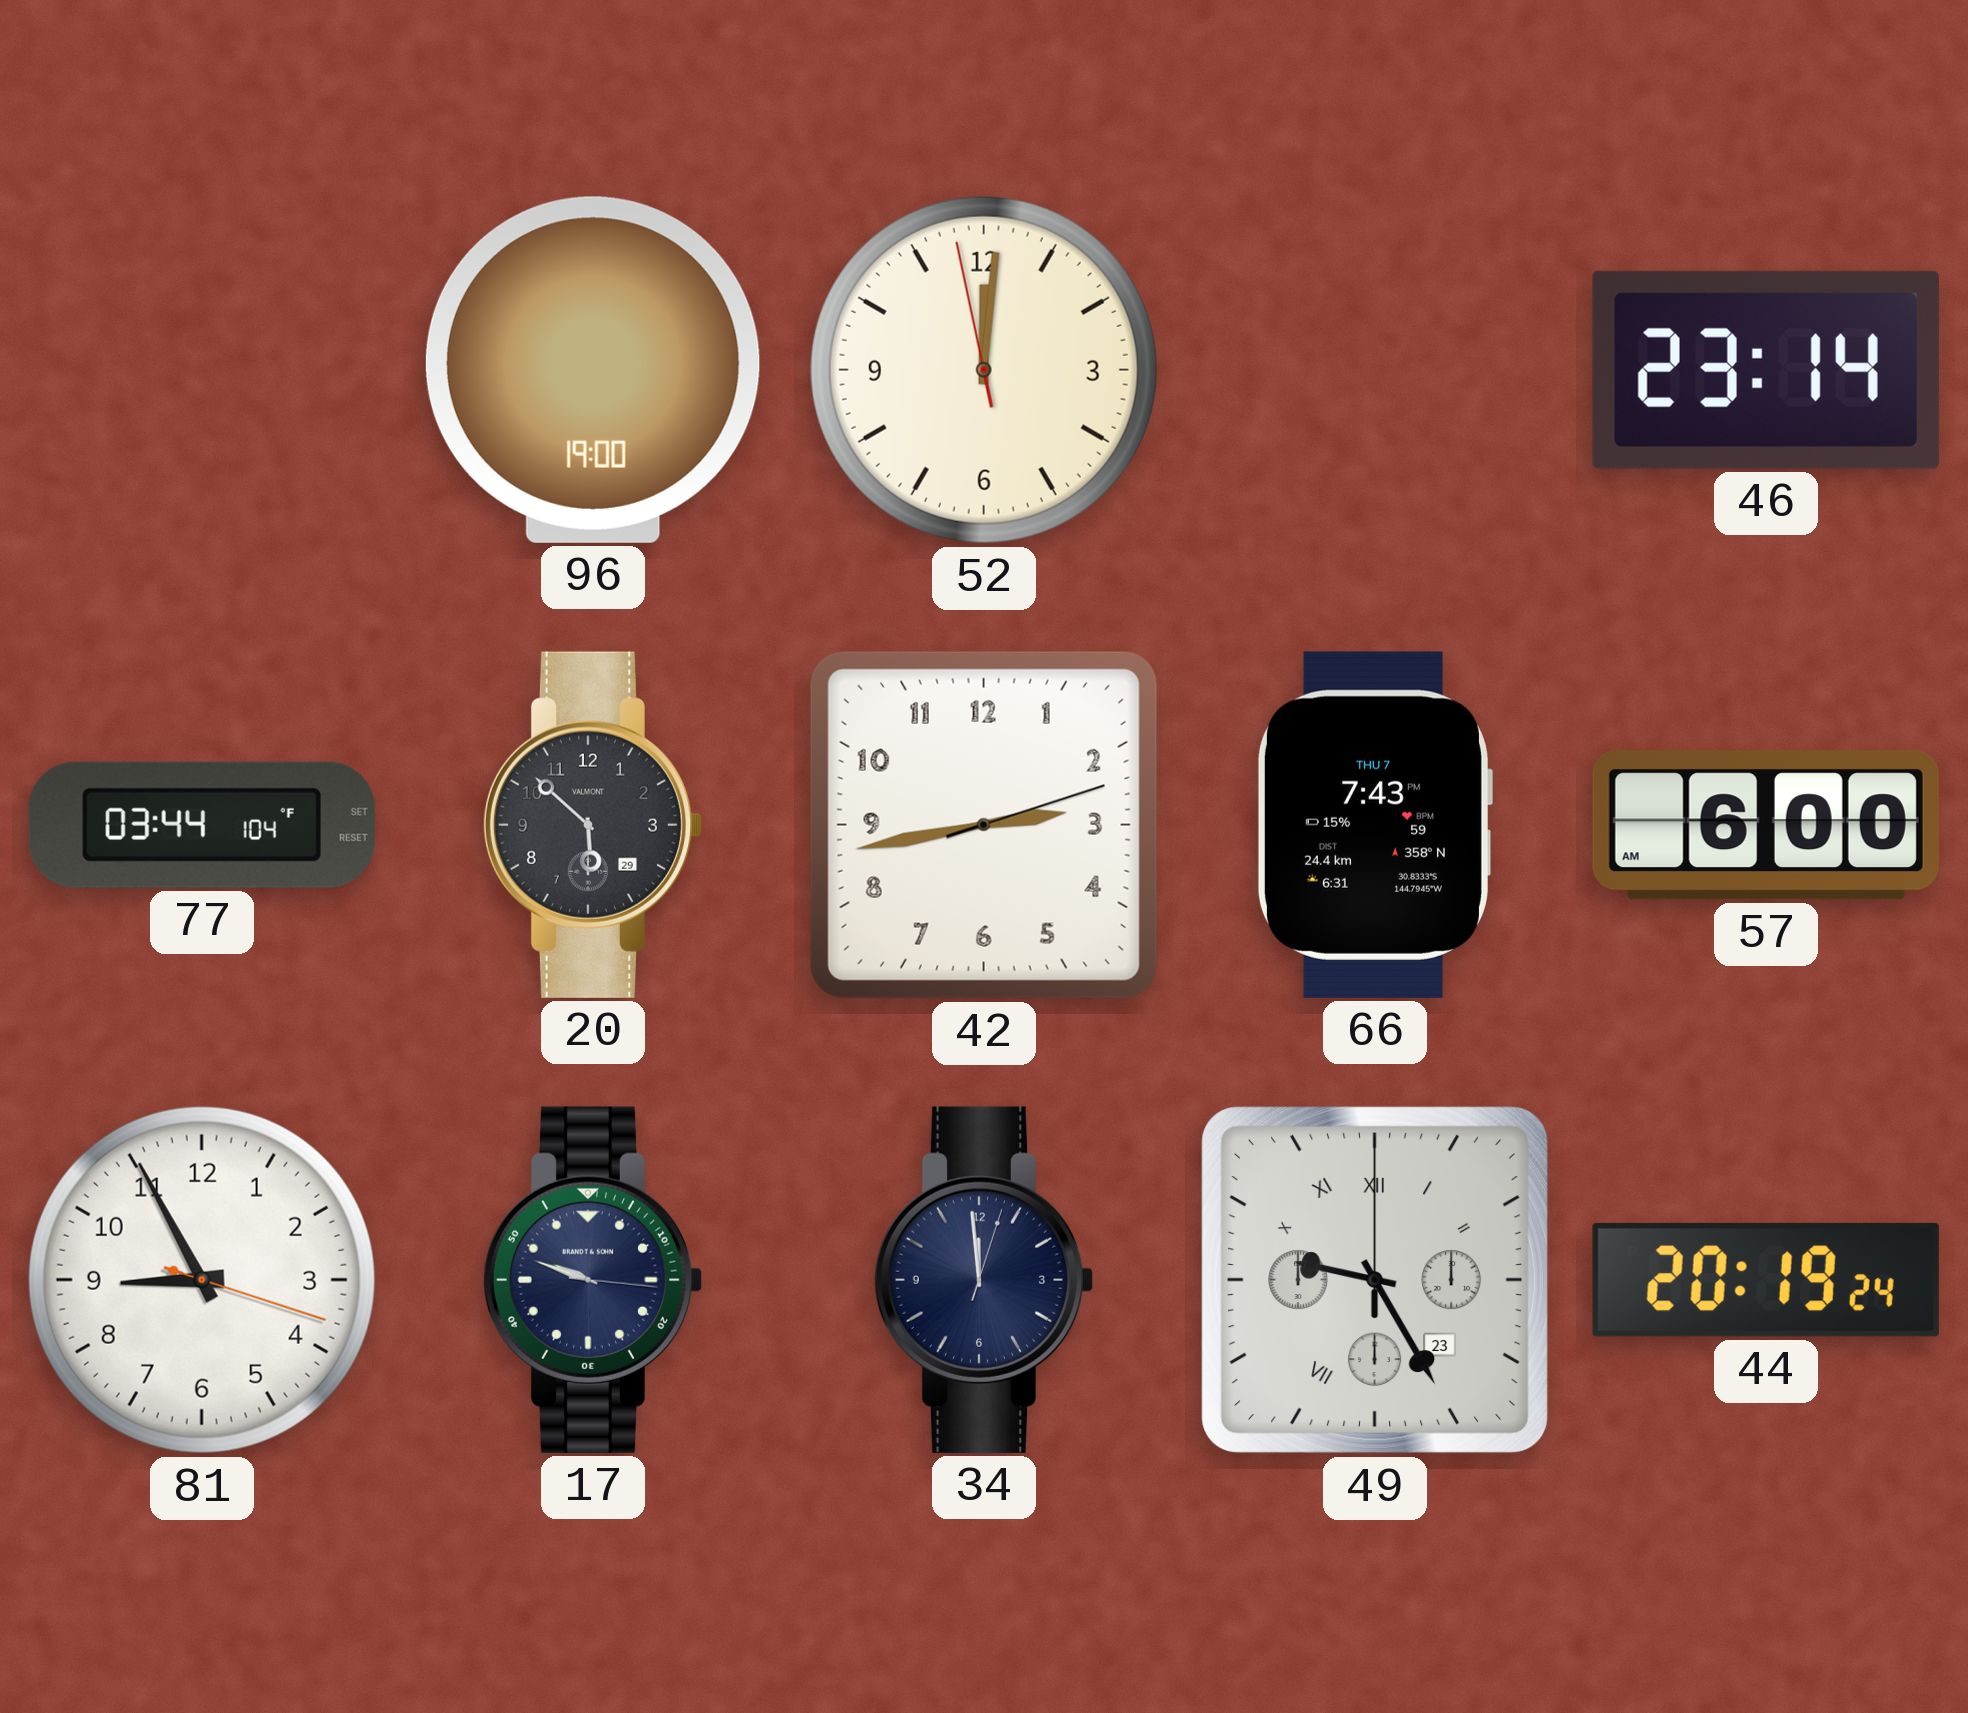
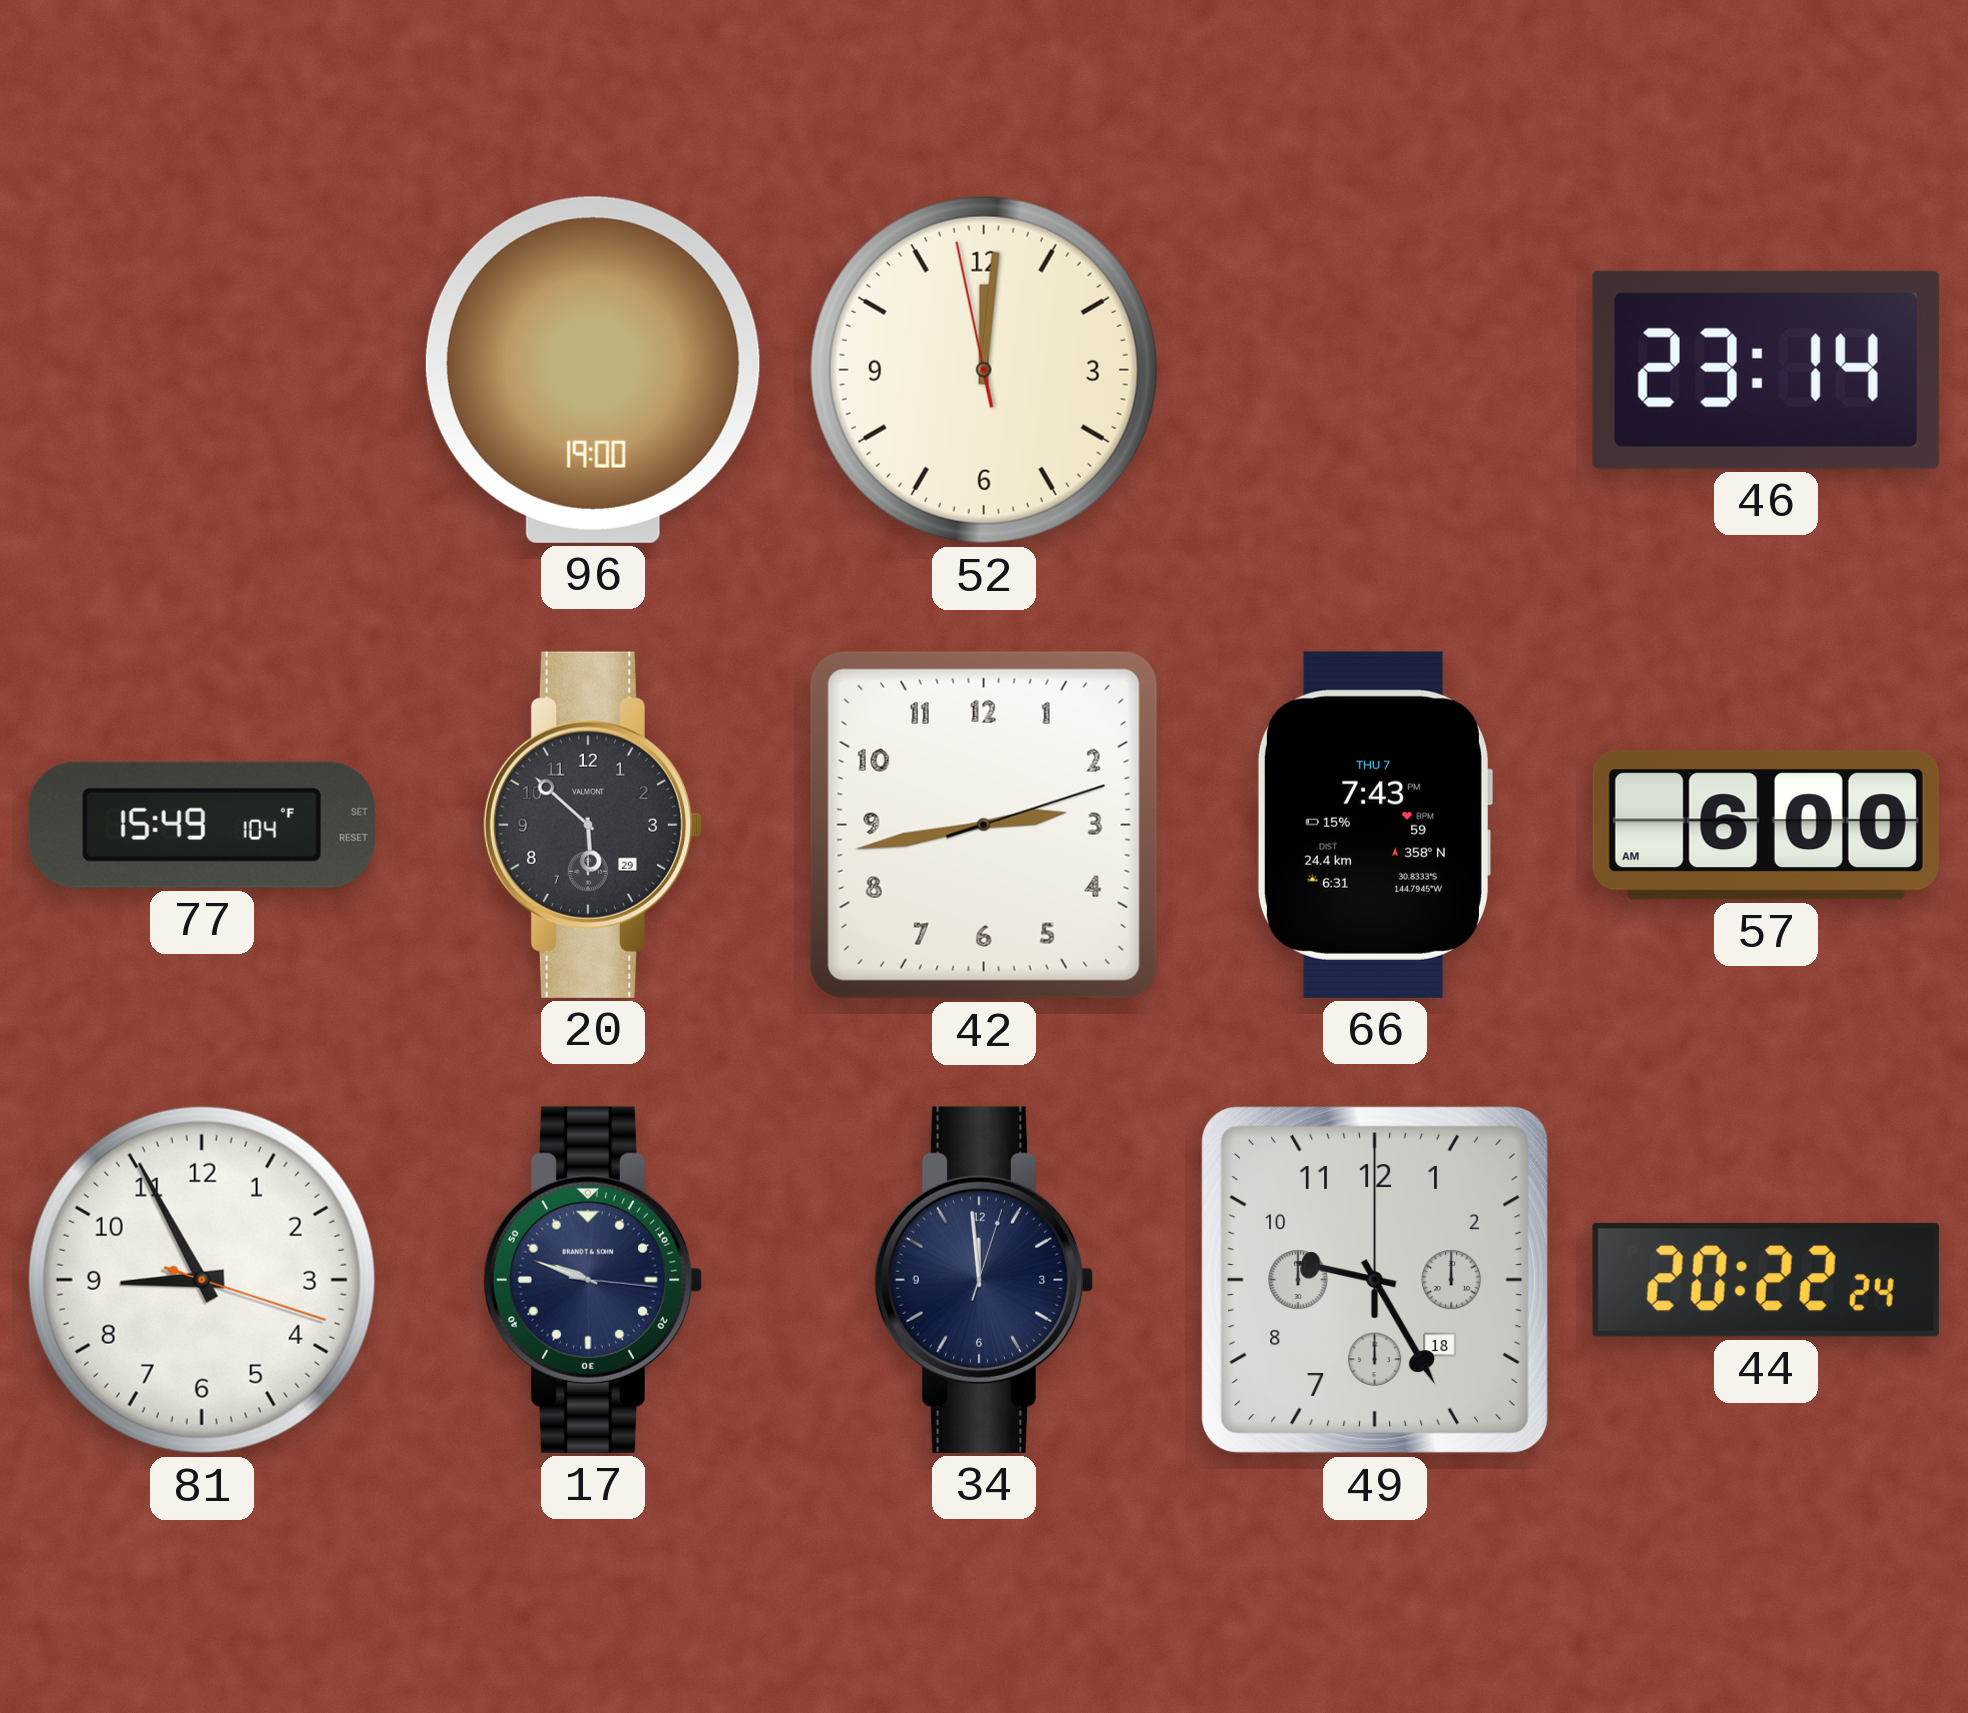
77: 03:44 -> 15:49 (202, 825)
49 date: 23 -> 18 (1376, 1281)
49 numerals: Roman -> Arabic (1376, 1281)
44: 20:19 -> 20:22 (1766, 1280)
